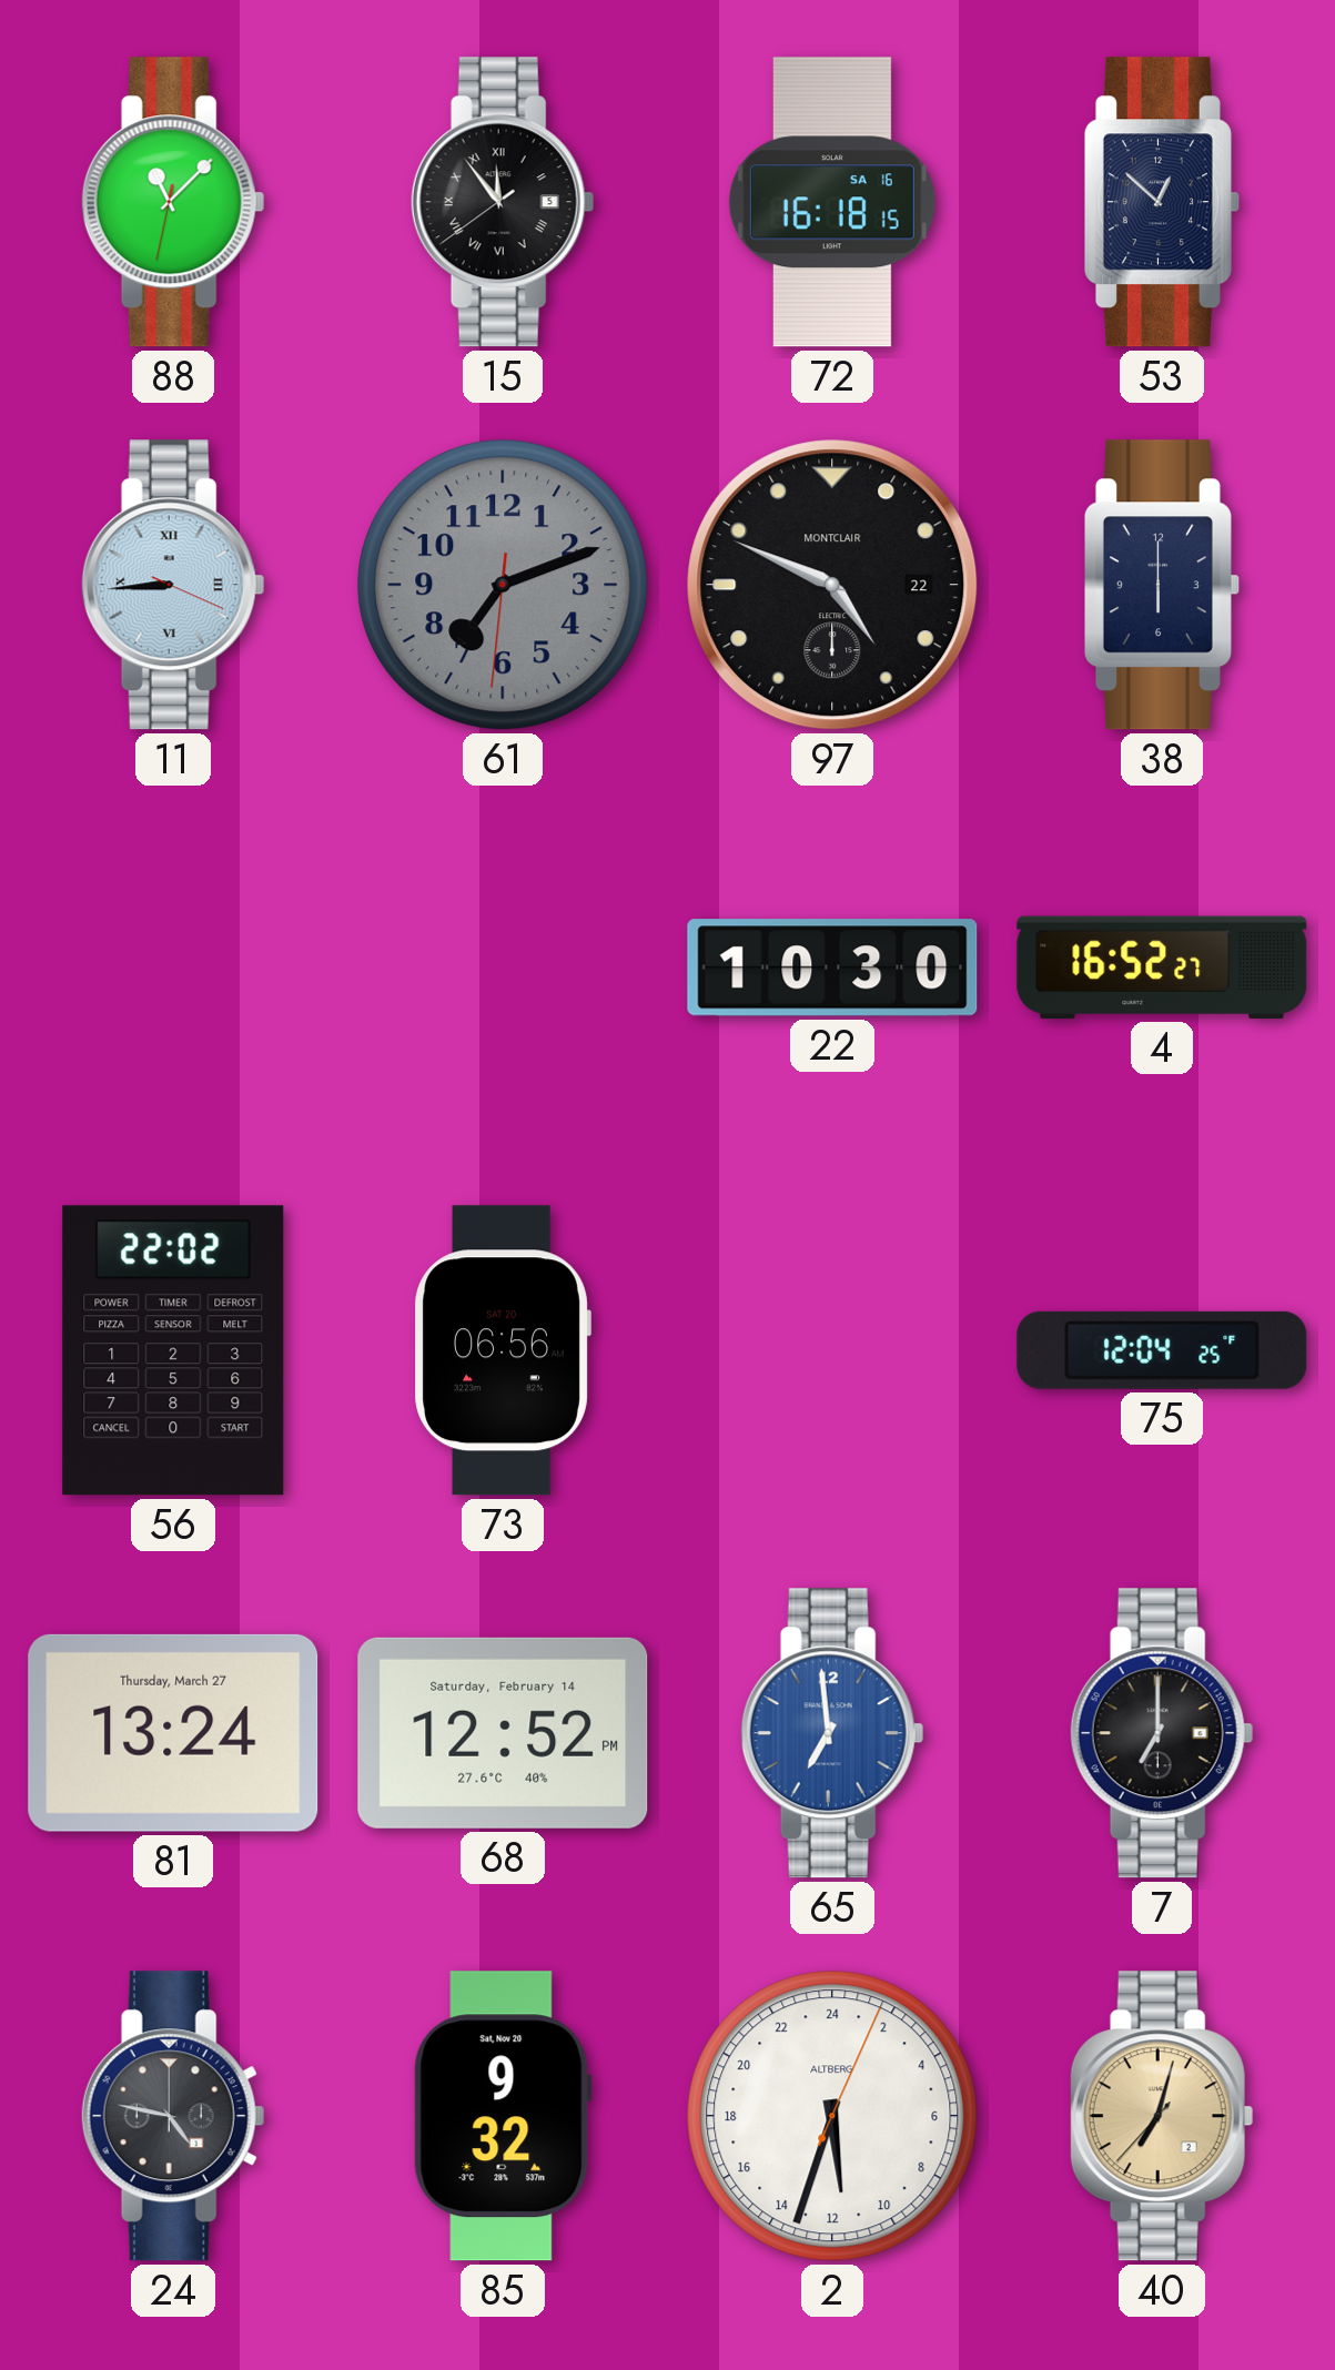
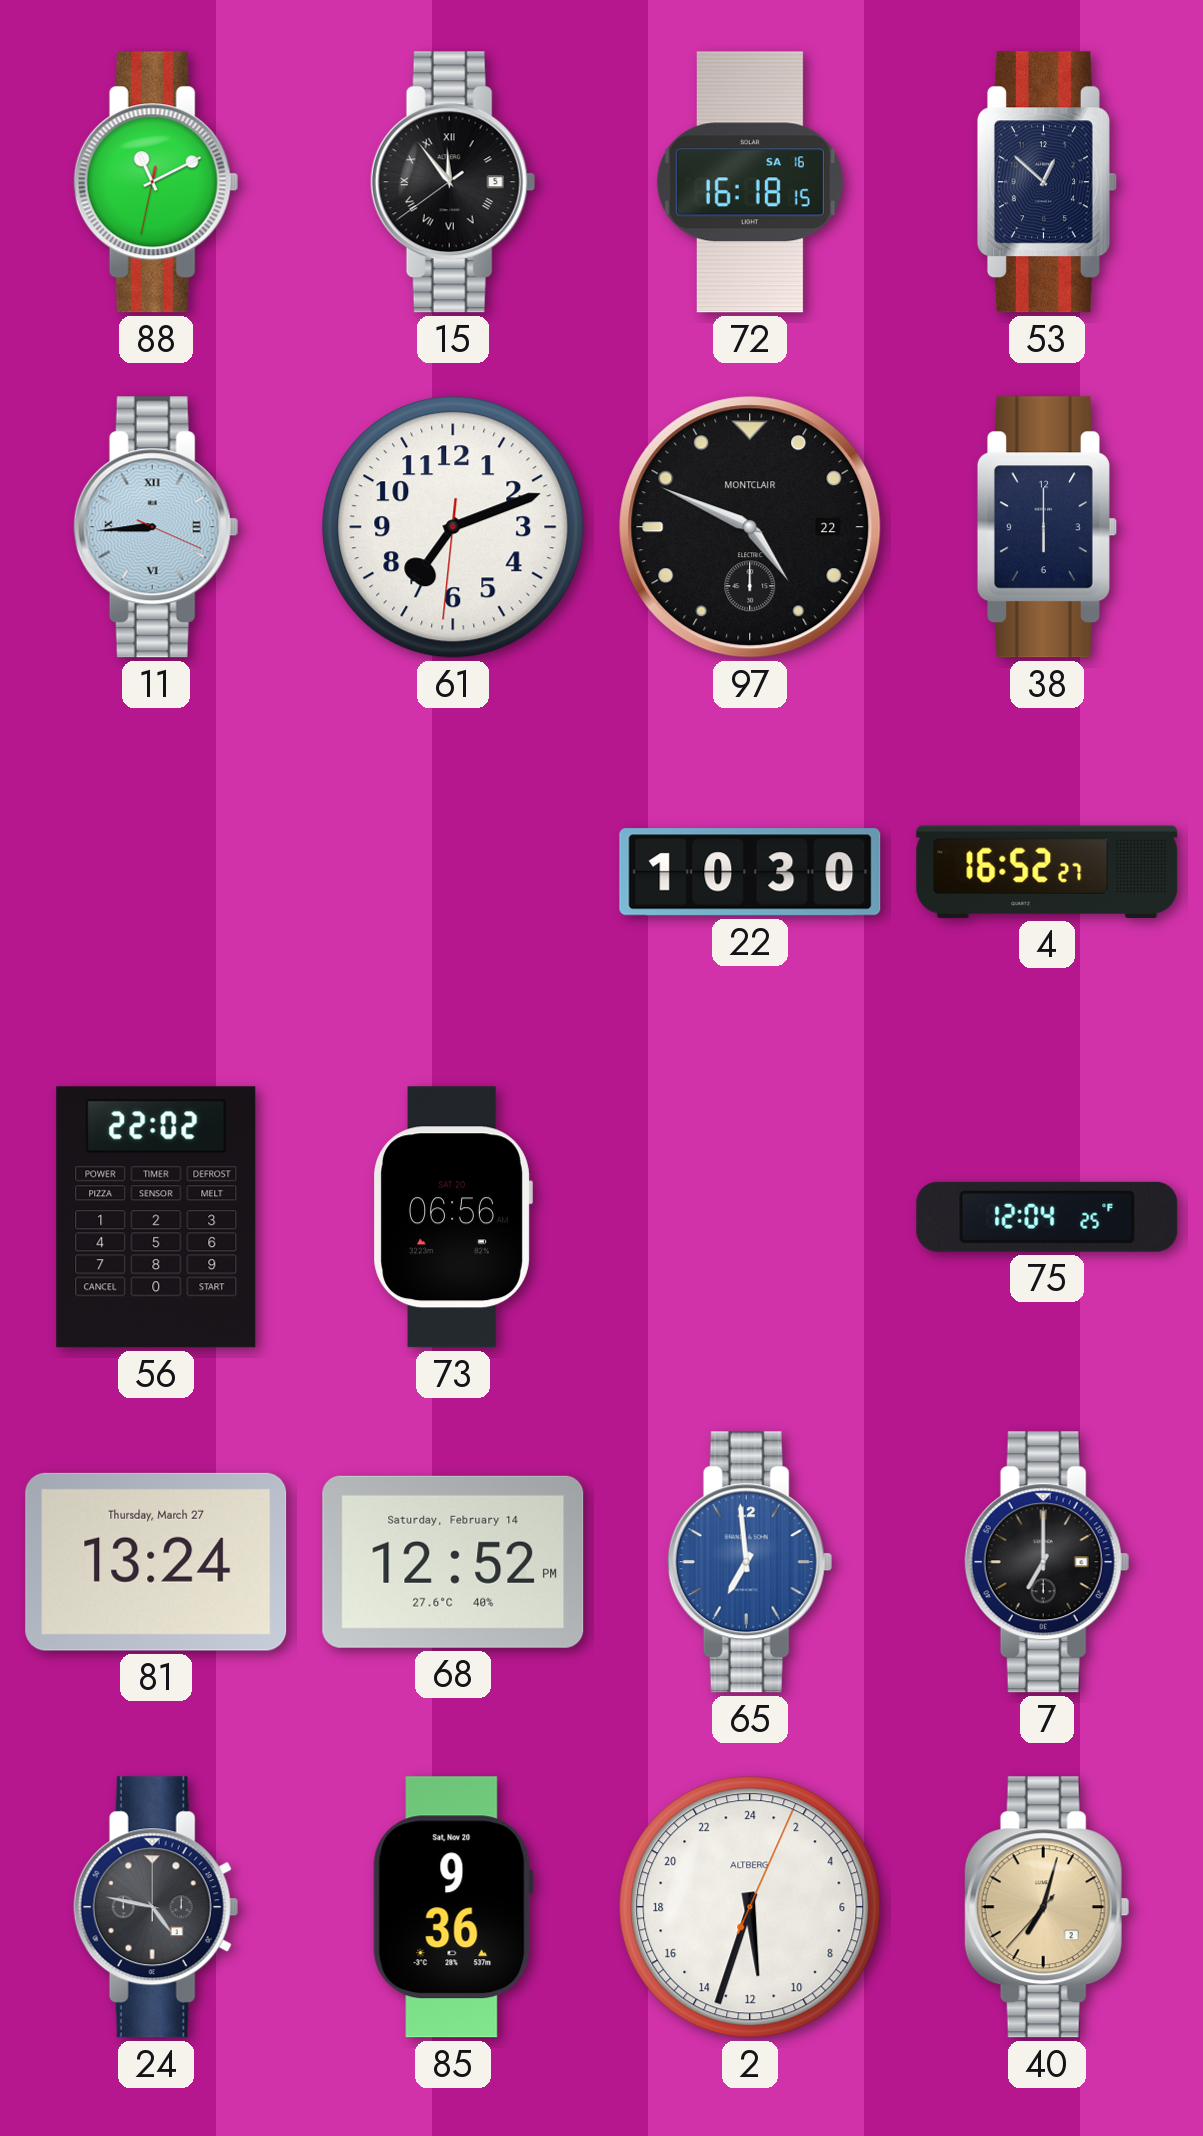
88: 11:07 -> 11:10 (156, 182)
61 dial: grey -> white (453, 527)
85: 9:32 -> 9:36 (453, 1907)
